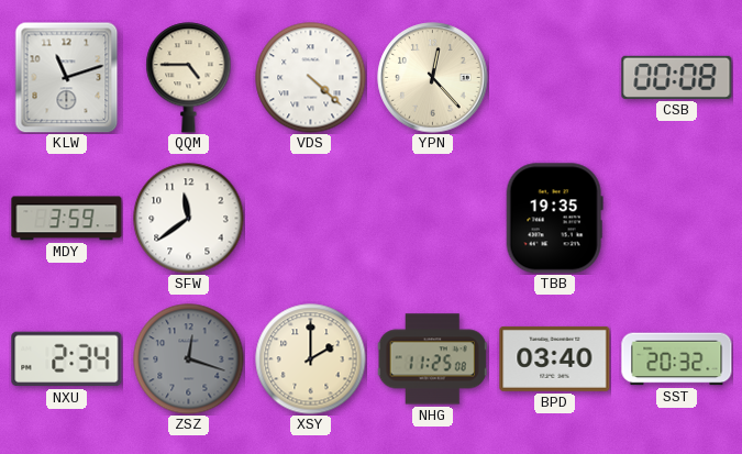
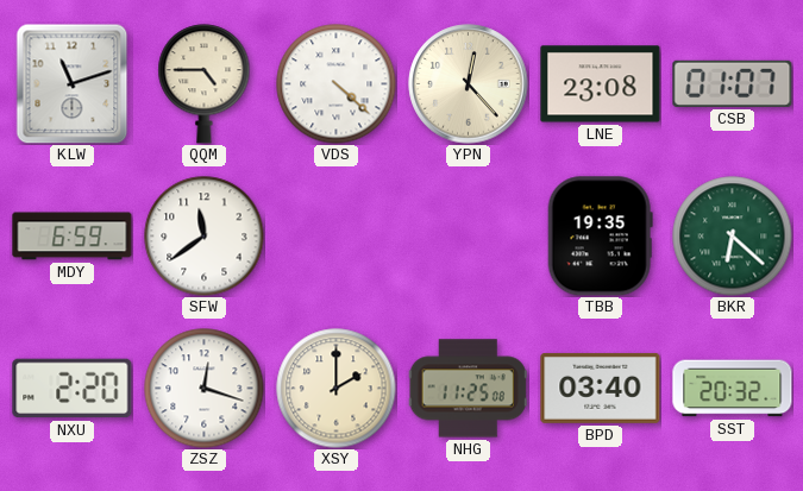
LNE: none -> 23:08 (601, 84)
CSB: 00:08 -> 01:07 (733, 83)
MDY: 3:59 -> 6:59 (73, 237)
BKR: none -> 6:22 (733, 237)
NXU: 2:34 -> 2:20 (73, 389)
ZSZ dial: grey -> white (205, 389)
